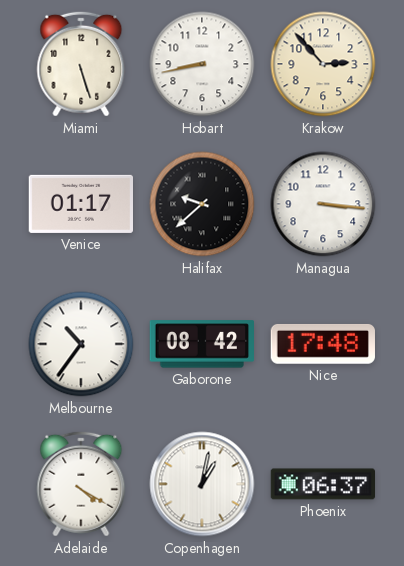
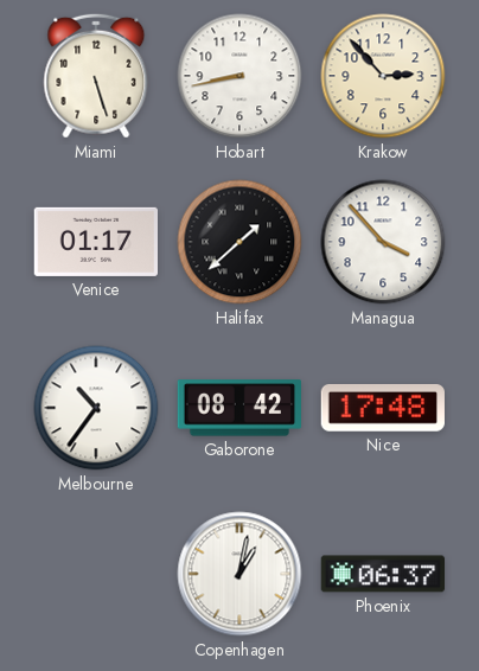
Halifax: 9:38 -> 1:38 (239, 242)
Managua: 3:16 -> 3:53 (383, 242)
Adelaide: 4:20 -> none (81, 484)
